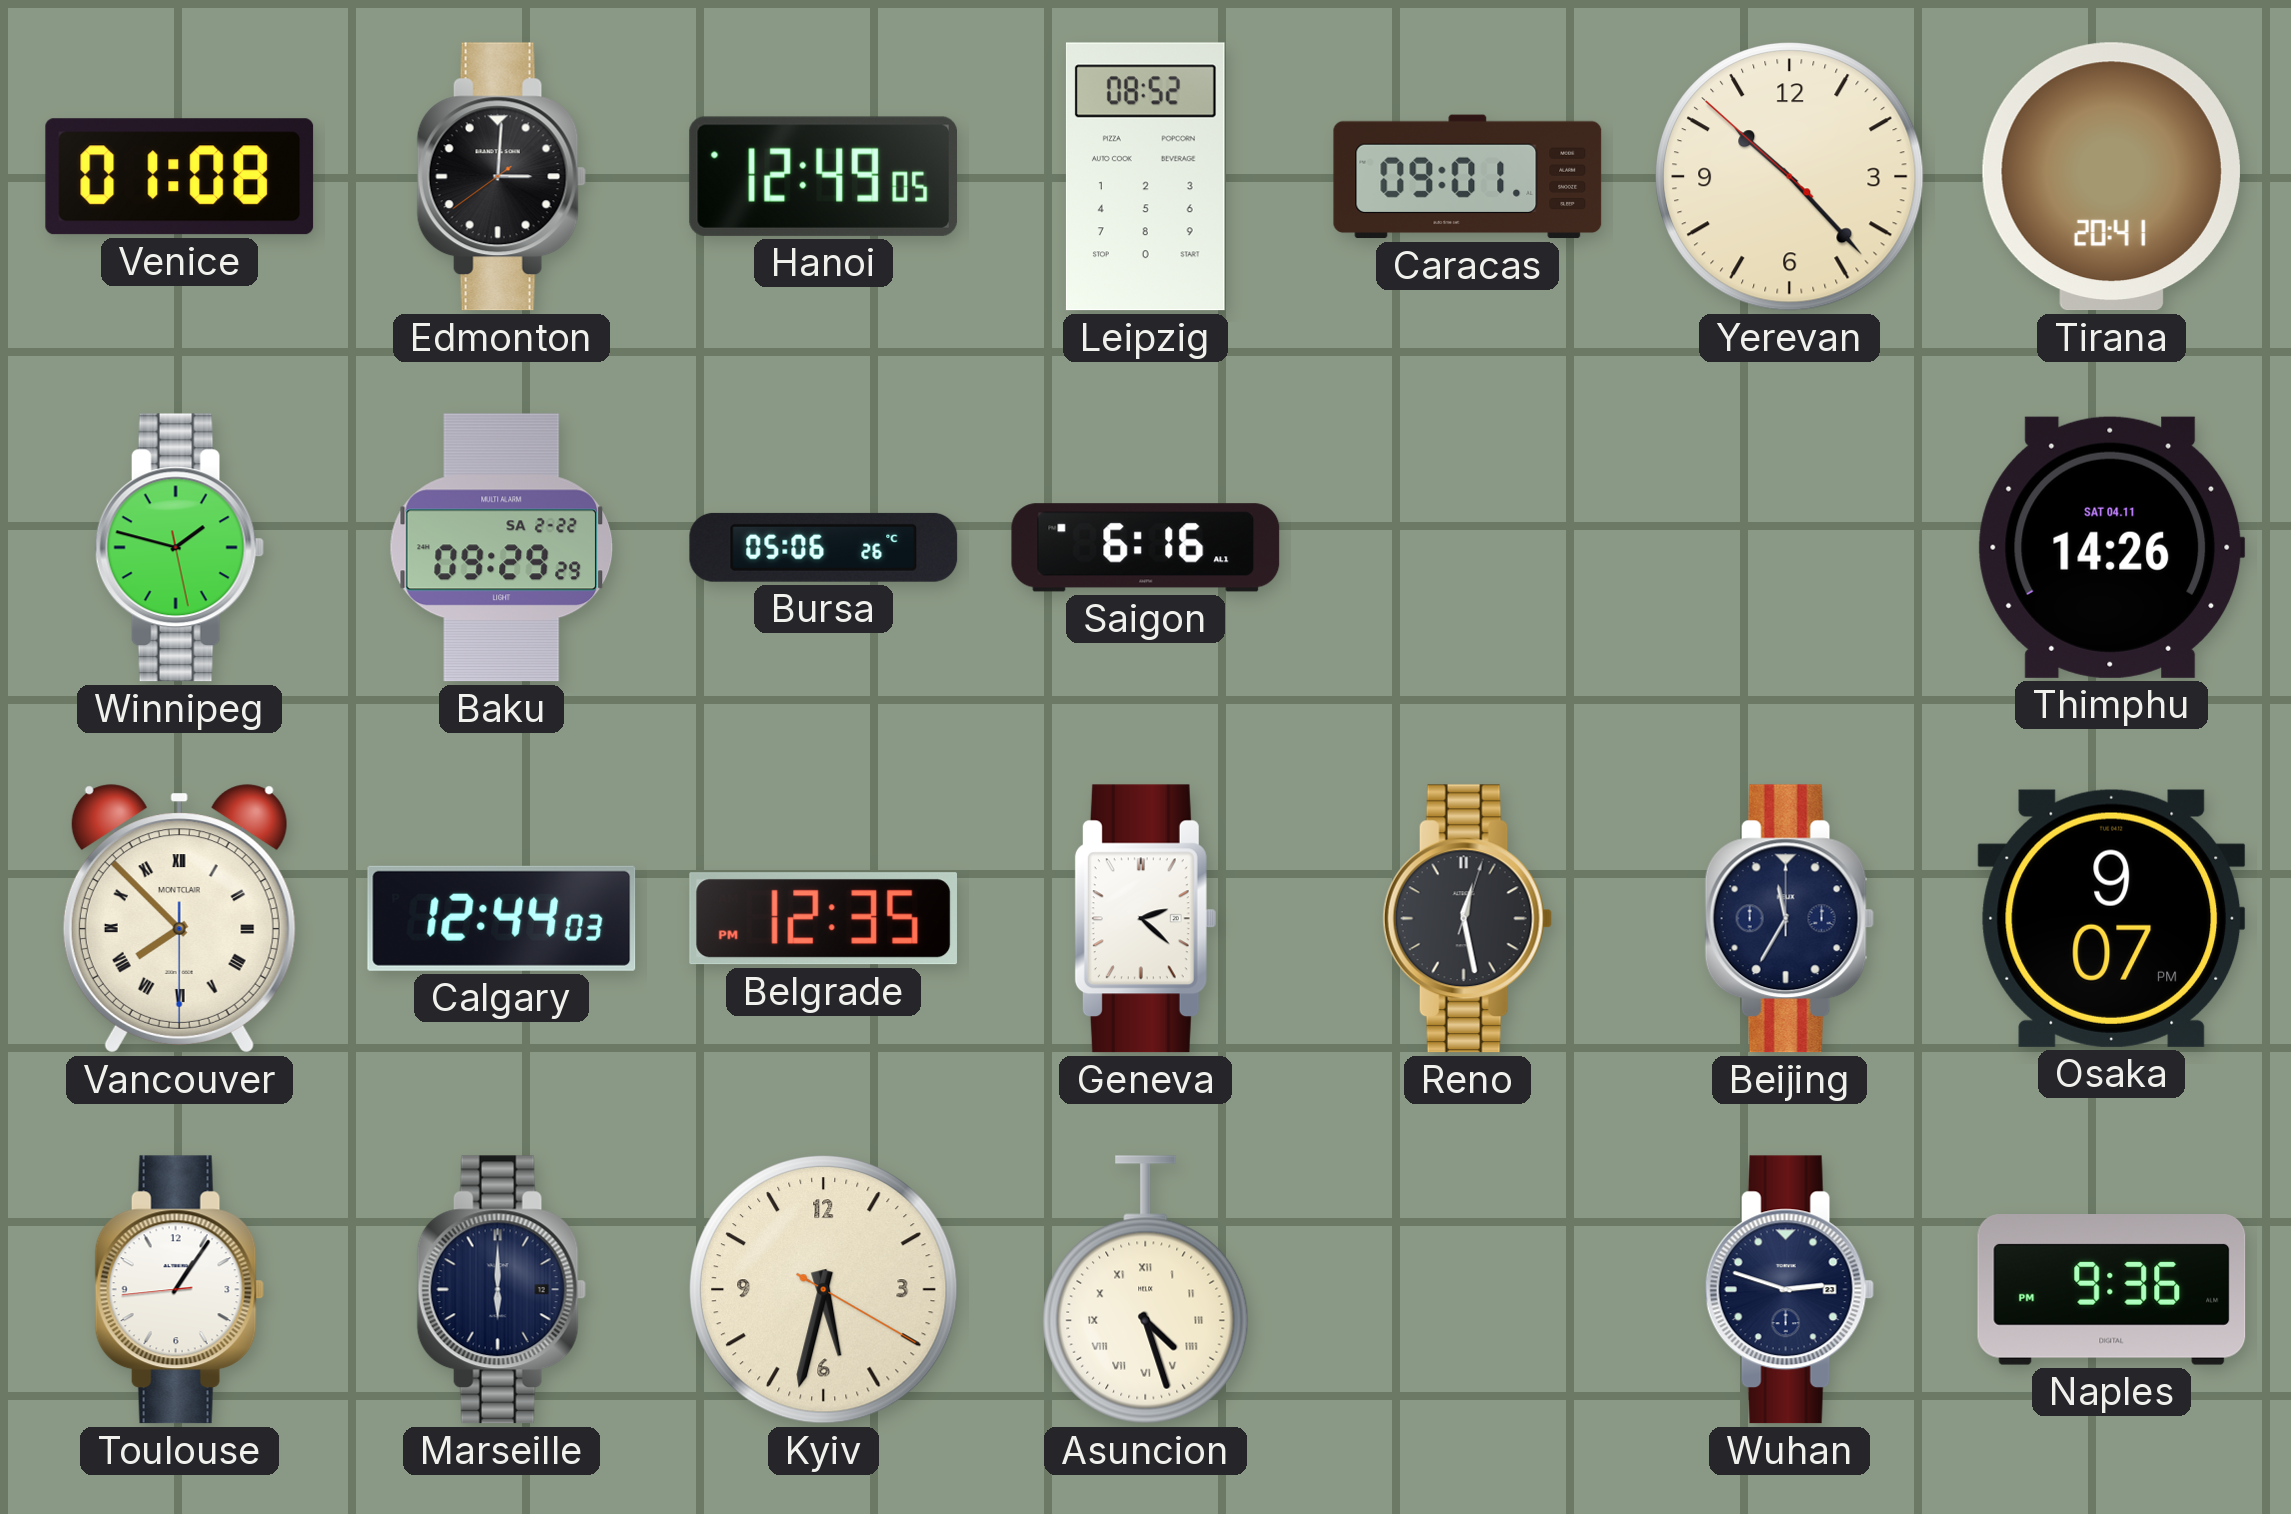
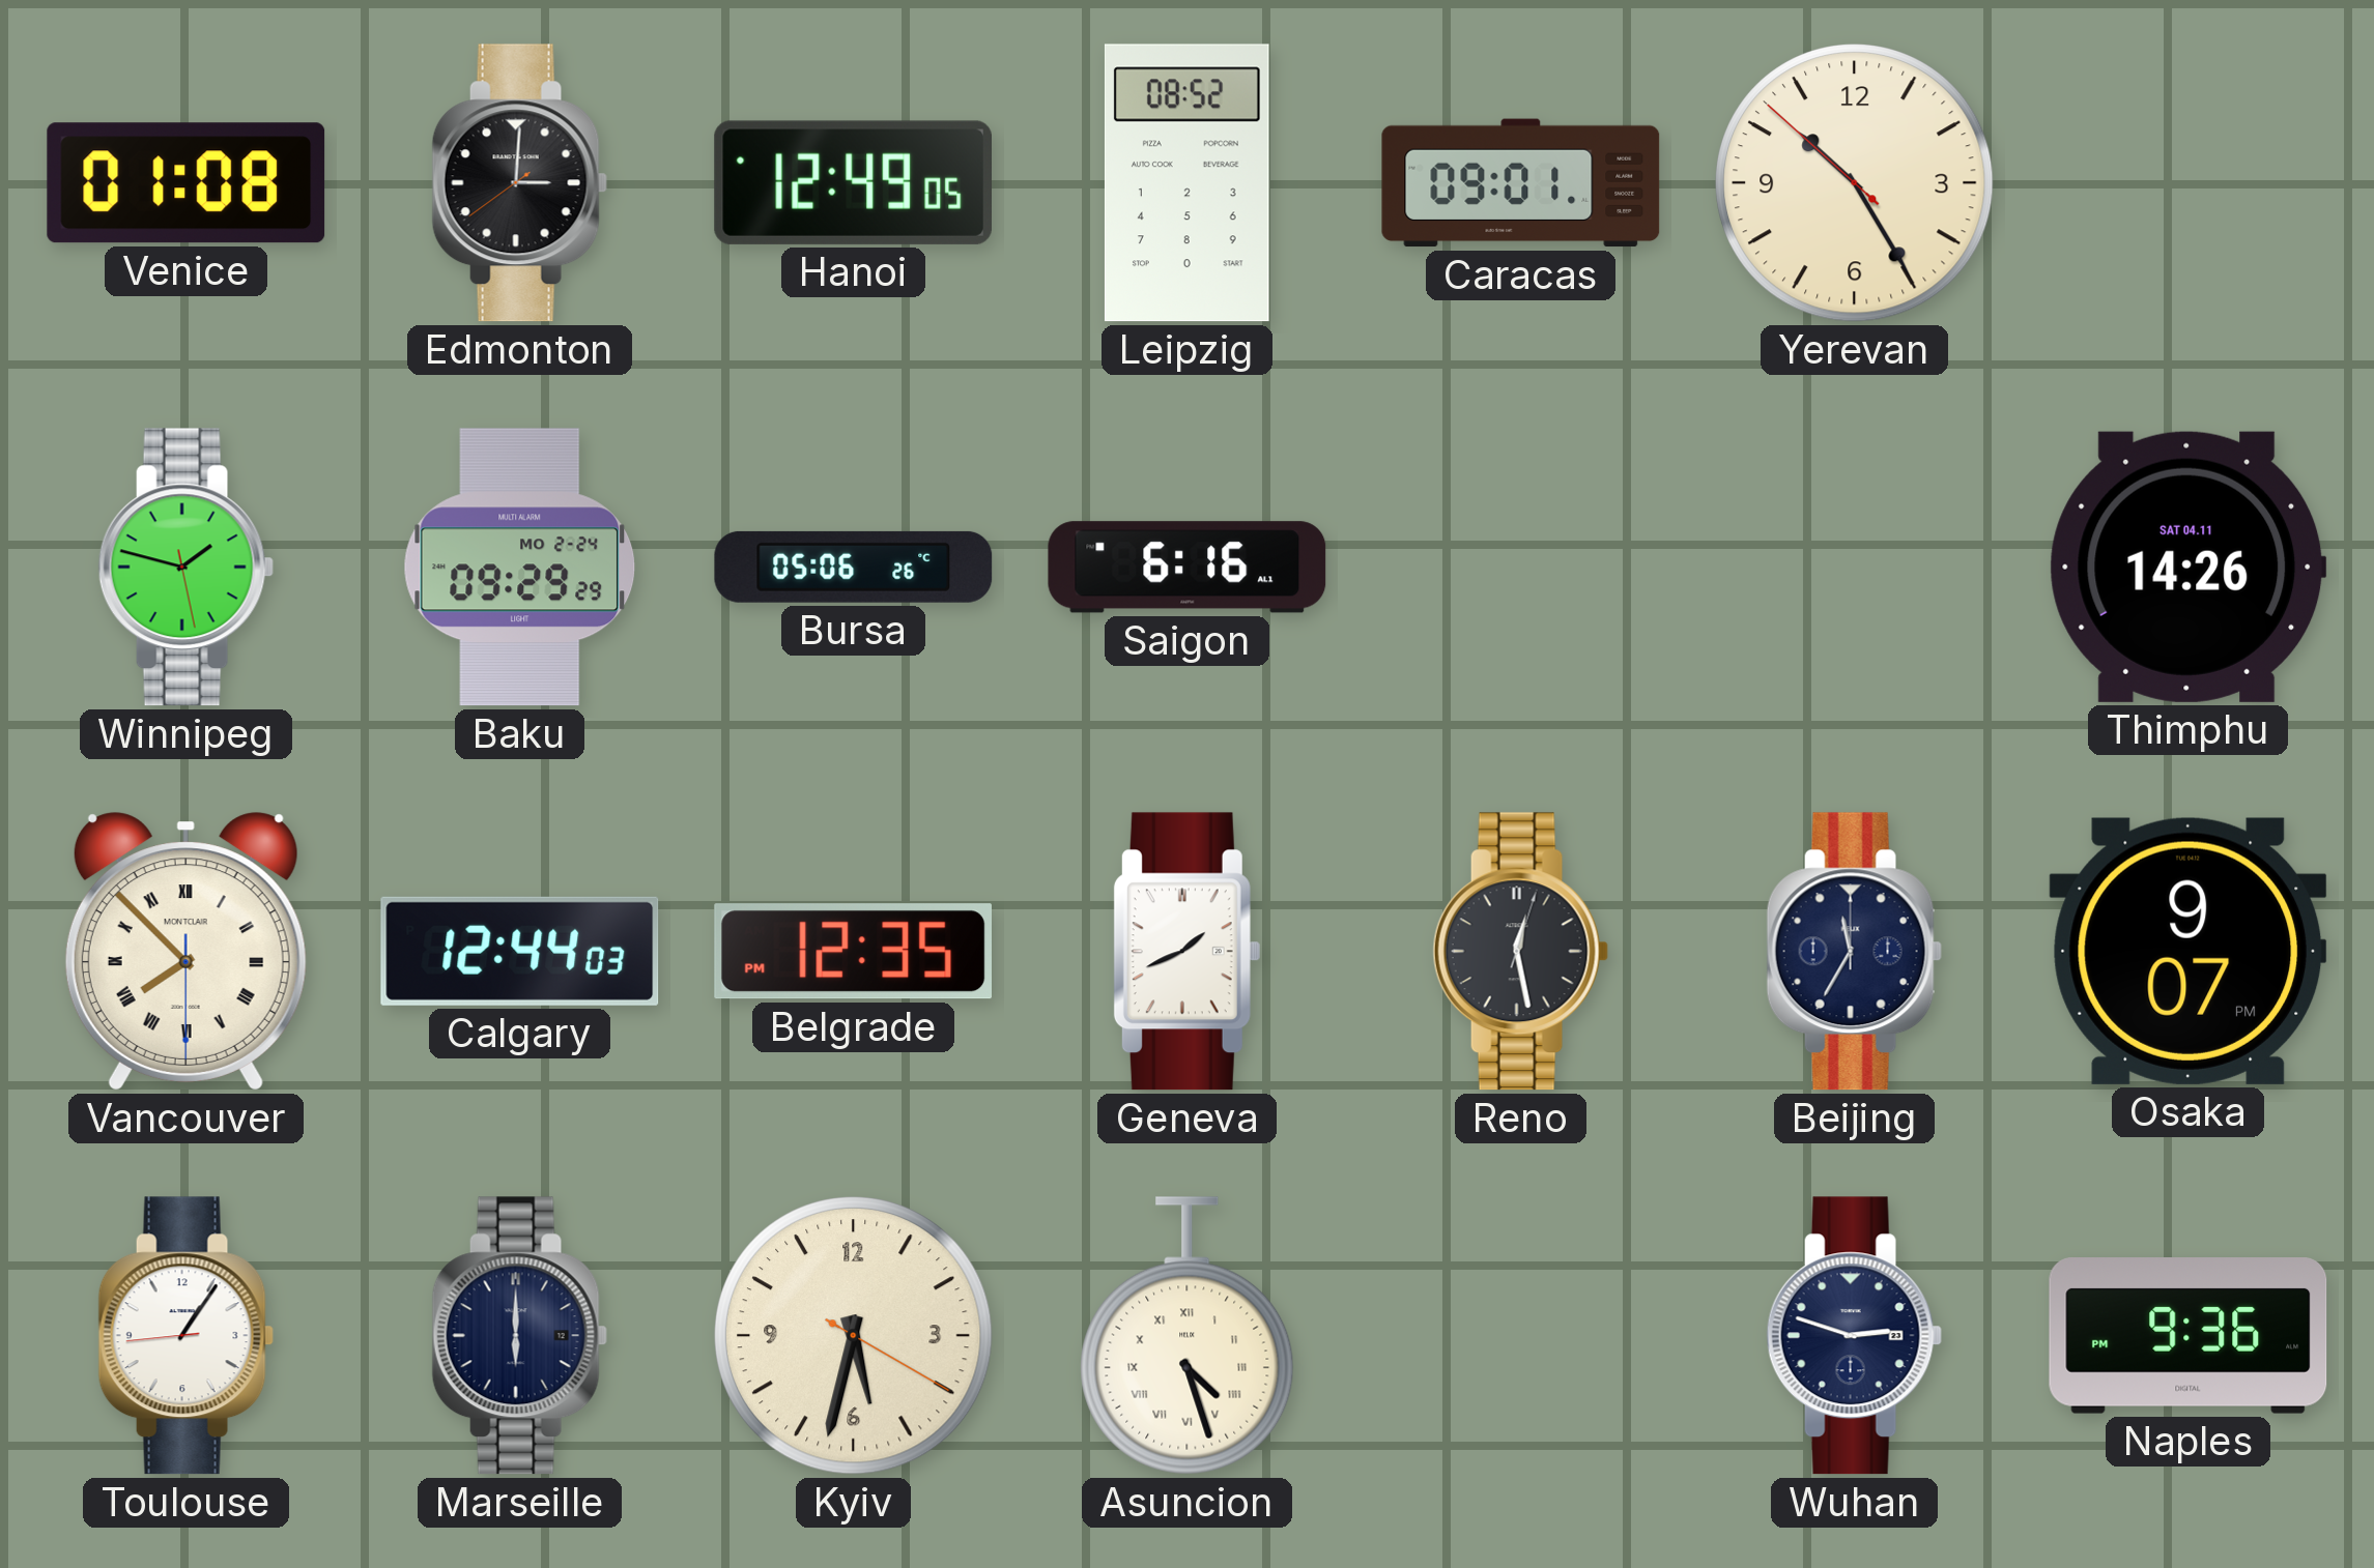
Yerevan: 10:22 -> 10:24 (1855, 183)
Tirana: 20:41 -> none (2111, 177)
Baku date: SA 2-22 -> MO 2-24 (520, 568)
Geneva: 2:22 -> 1:41 (1186, 952)
